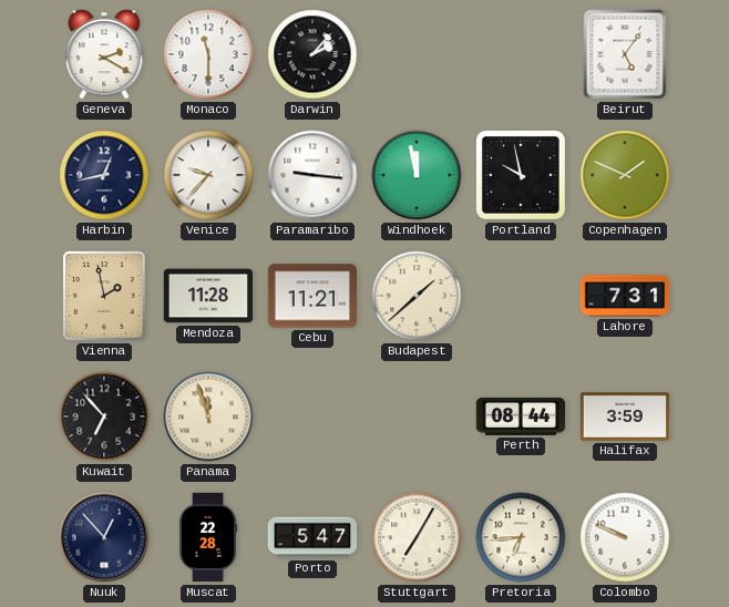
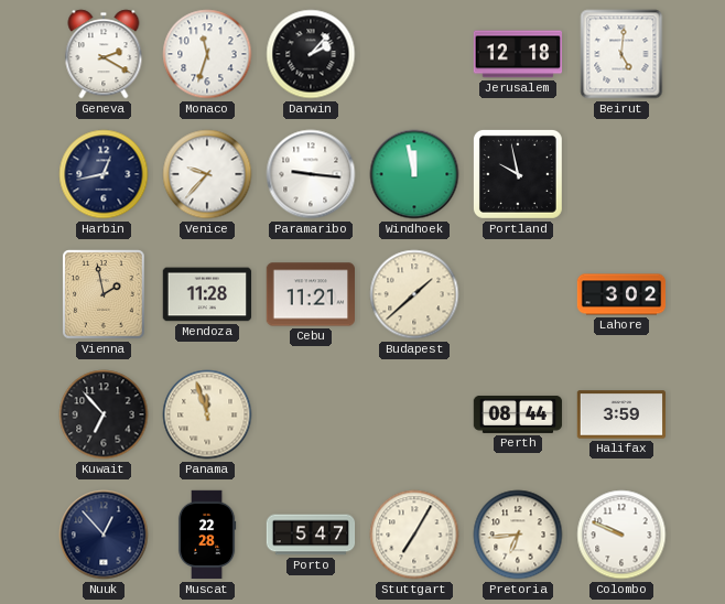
Monaco: 11:30 -> 11:33 (207, 54)
Jerusalem: none -> 12:18 (518, 54)
Beirut: 5:06 -> 5:01 (621, 54)
Copenhagen: 1:49 -> none (625, 175)
Lahore: 7:31 -> 3:02 (621, 294)
